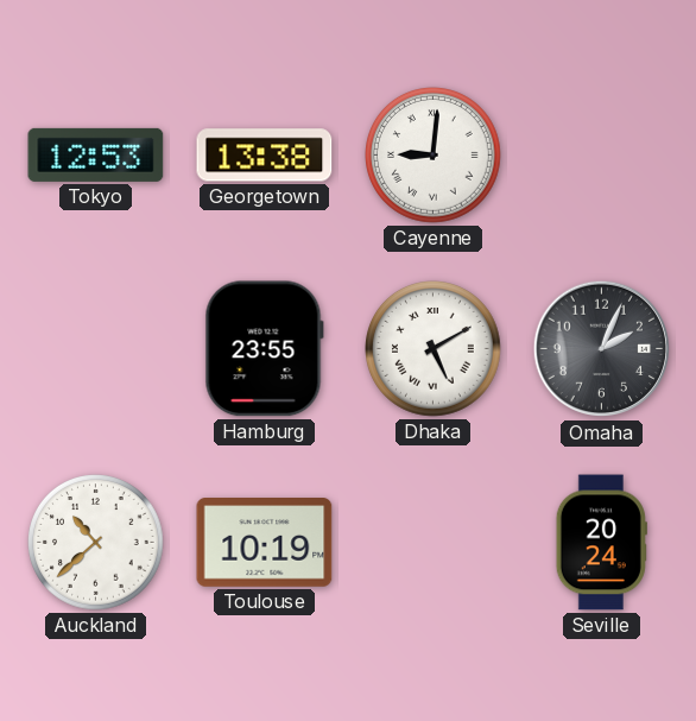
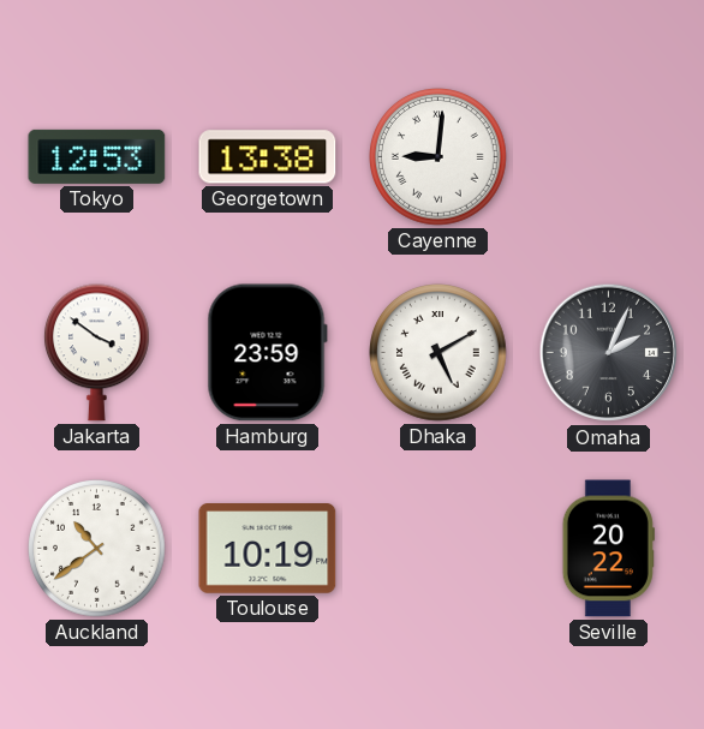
Jakarta: none -> 3:51 (96, 353)
Hamburg: 23:55 -> 23:59 (267, 353)
Auckland: 10:38 -> 10:39 (97, 549)
Seville: 20:24 -> 20:22 (608, 549)
